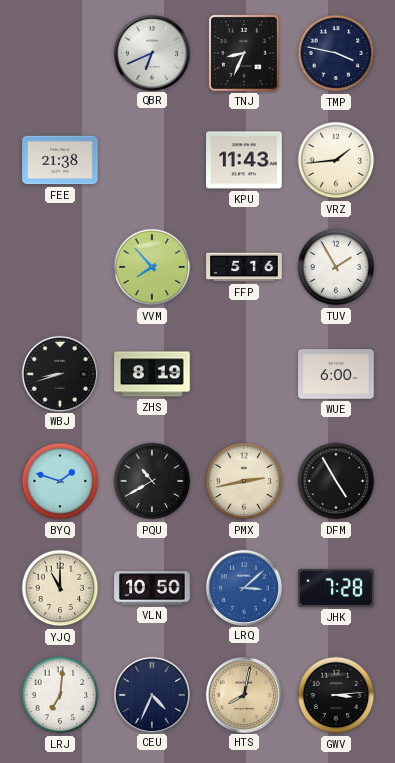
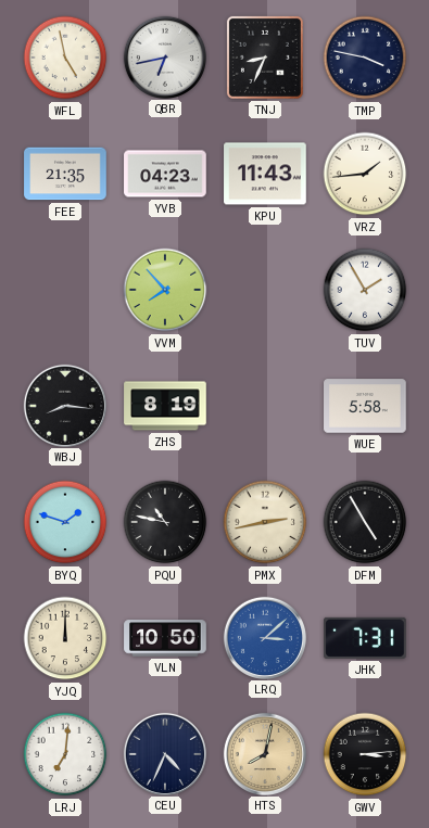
WFL: none -> 4:58 (65, 58)
QBR: 6:41 -> 6:43 (164, 56)
FEE: 21:38 -> 21:35 (65, 174)
YVB: none -> 04:23 (165, 174)
FFP: 5:16 -> none (244, 267)
WBJ: 8:42 -> 8:16 (64, 405)
WUE: 6:00 -> 5:58 (365, 406)
PQU: 10:40 -> 10:47 (165, 522)
YJQ: 11:00 -> 12:00 (65, 638)
JHK: 7:28 -> 7:31 (365, 638)
